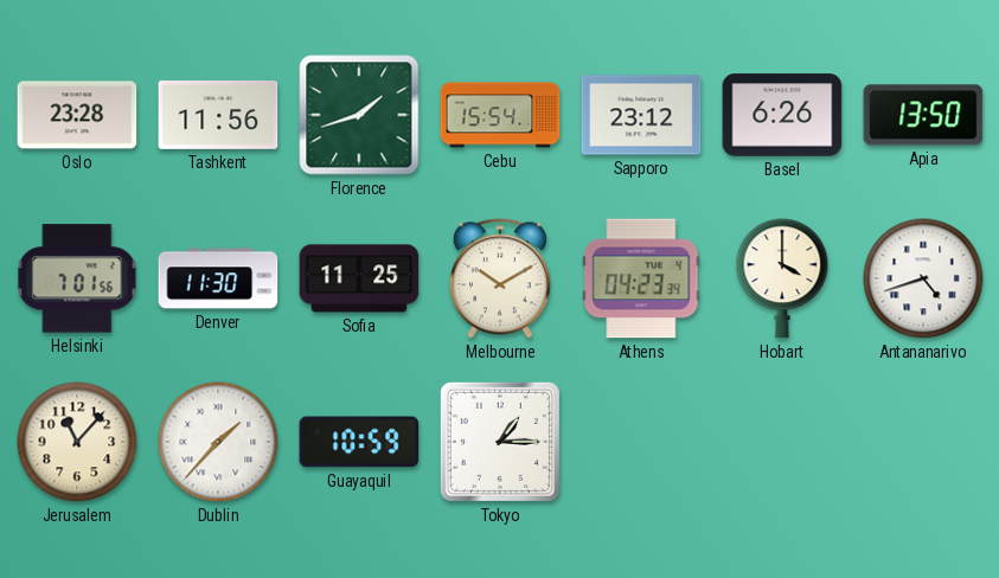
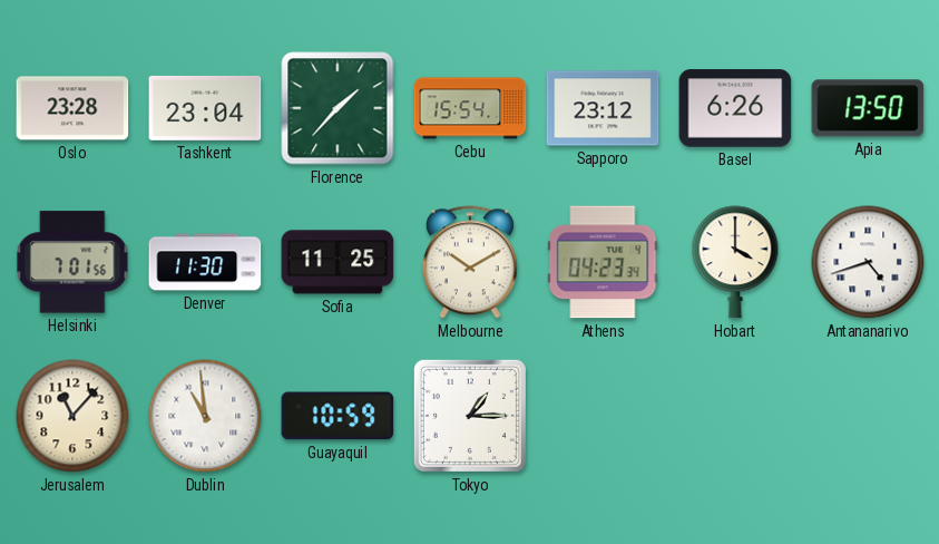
Tashkent: 11:56 -> 23:04 (205, 108)
Florence: 1:42 -> 1:37 (338, 108)
Dublin: 1:37 -> 10:59 (205, 416)
